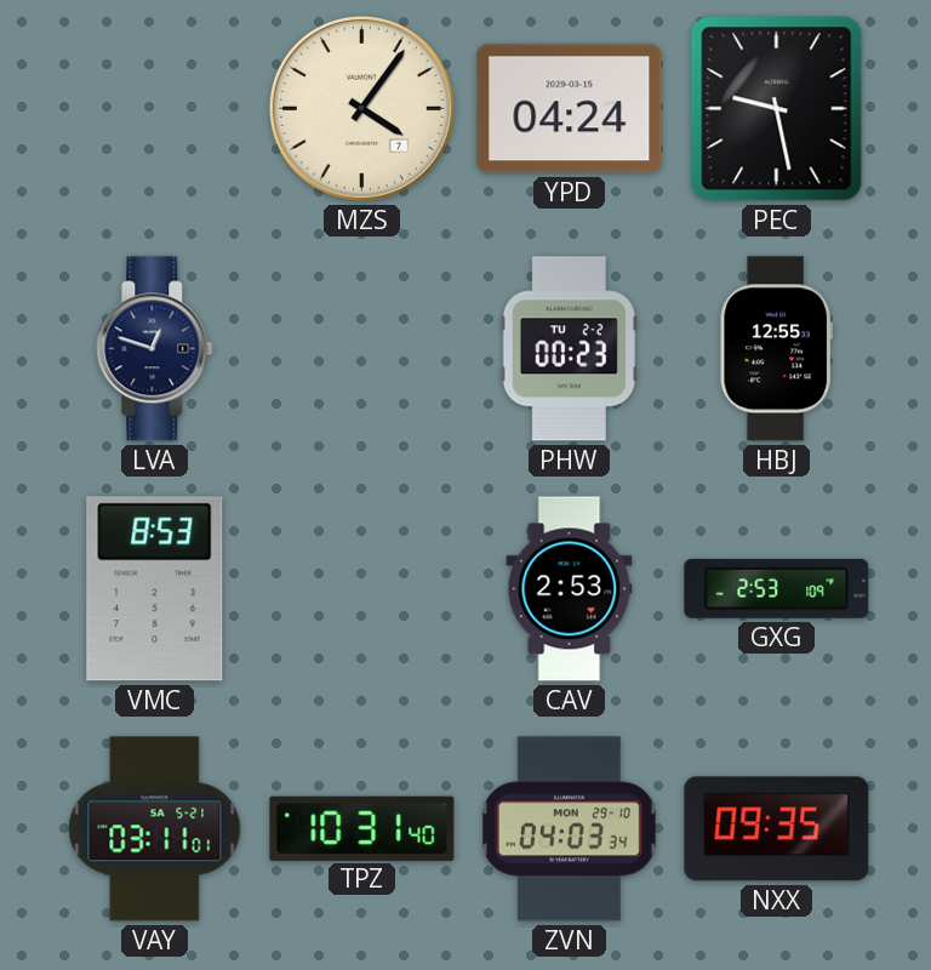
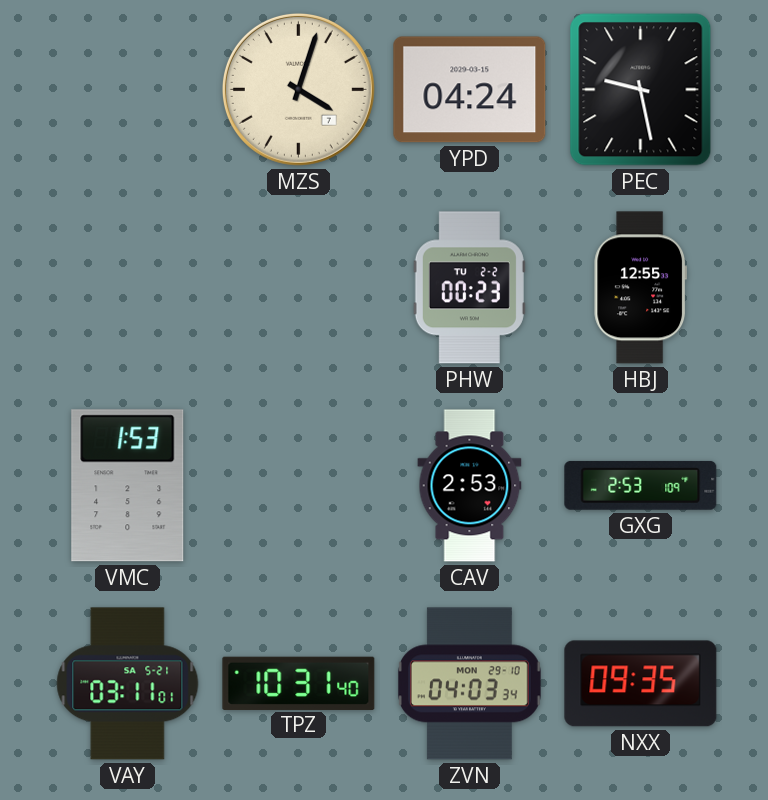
MZS: 4:06 -> 4:03 (298, 89)
LVA: 12:48 -> none (155, 349)
VMC: 8:53 -> 1:53 (128, 486)
